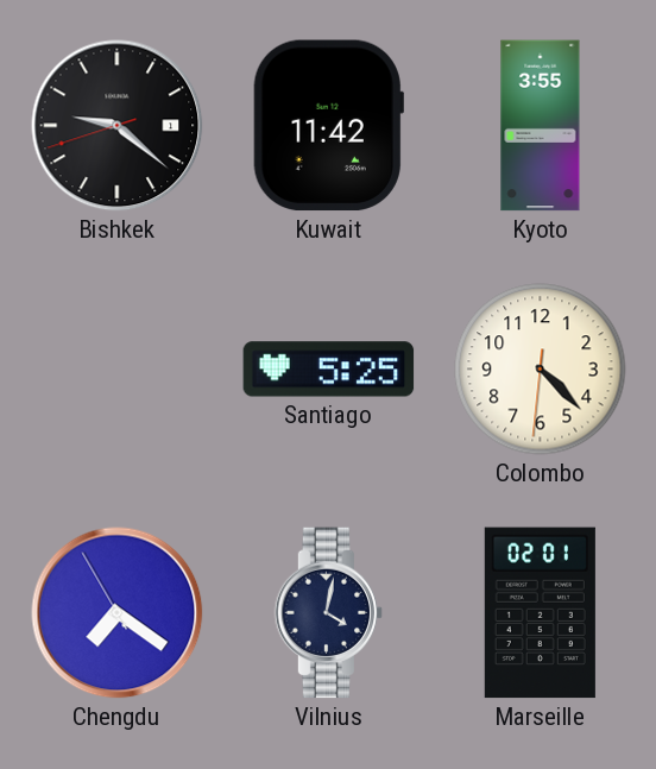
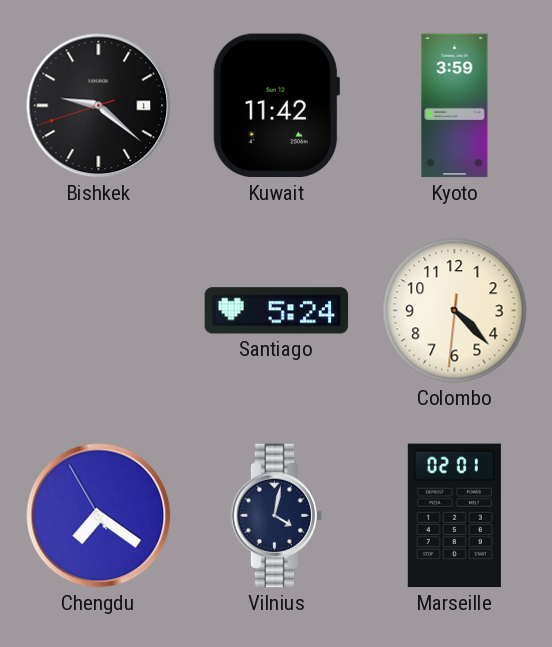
Kyoto: 3:55 -> 3:59 (455, 106)
Santiago: 5:25 -> 5:24 (277, 311)
